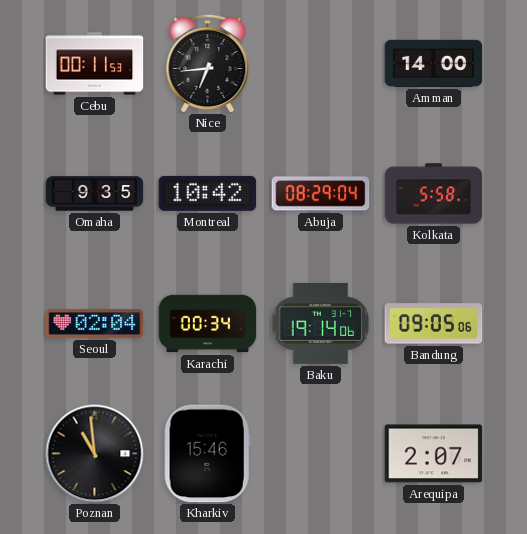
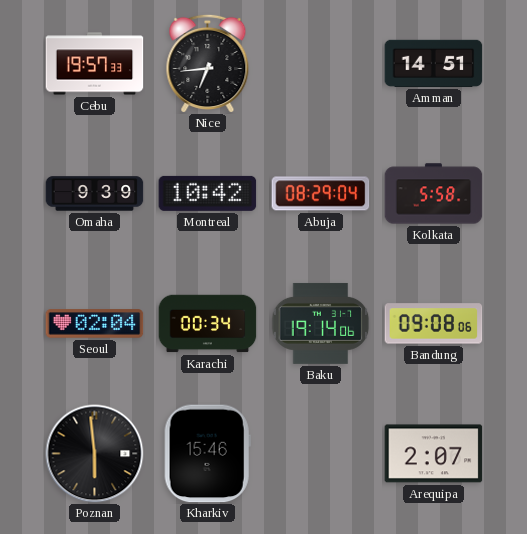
Cebu: 00:11 -> 19:57 (95, 64)
Amman: 14:00 -> 14:51 (434, 63)
Omaha: 9:35 -> 9:39 (95, 194)
Bandung: 09:05 -> 09:08 (434, 324)
Poznan: 10:59 -> 5:59 (95, 454)
